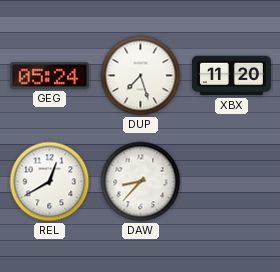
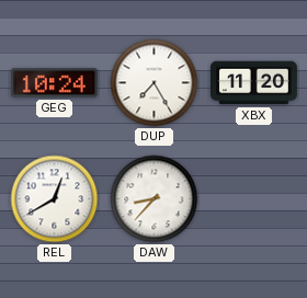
GEG: 05:24 -> 10:24 (54, 83)
DUP: 7:27 -> 7:25 (155, 83)
